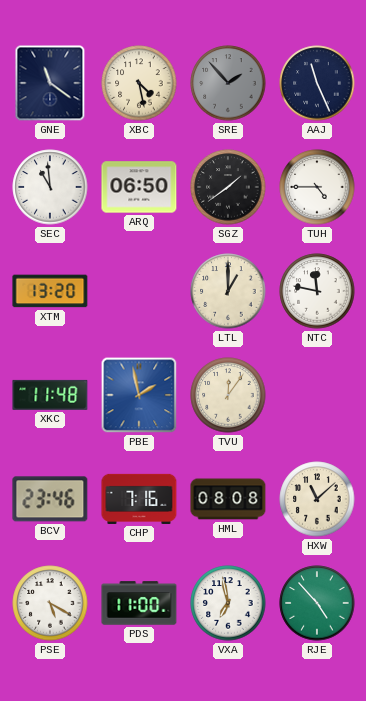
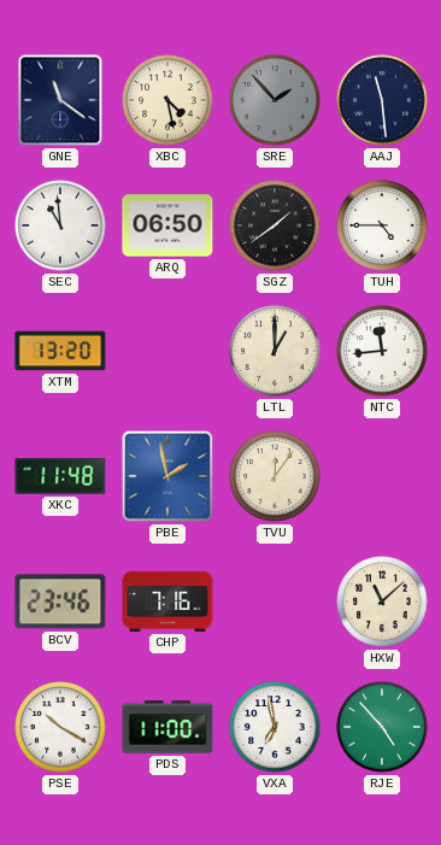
AAJ: 11:26 -> 11:29 (382, 100)
NTC: 11:47 -> 11:44 (382, 351)
HML: 08:08 -> none (228, 499)
PSE: 5:20 -> 10:20 (60, 727)
